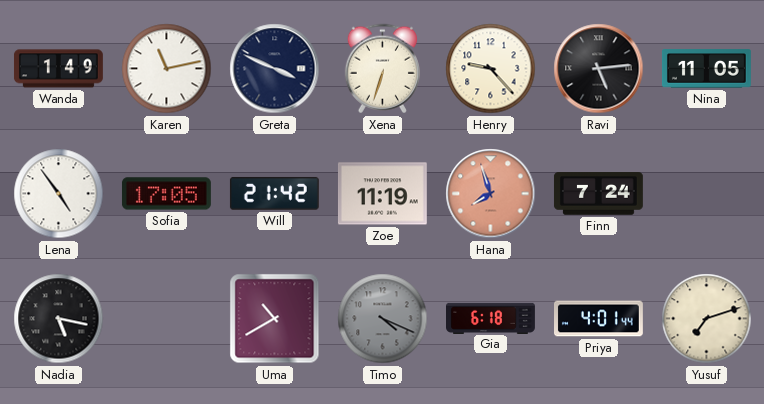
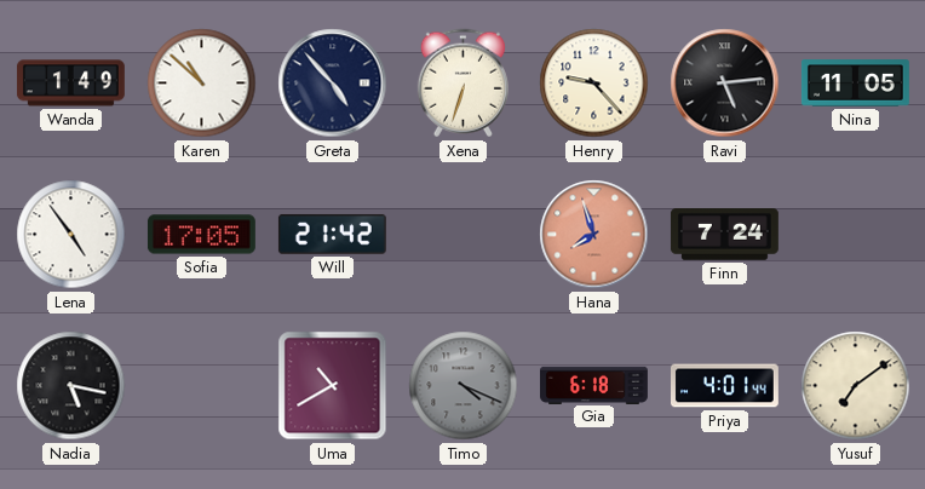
Karen: 11:13 -> 10:52 (202, 84)
Greta: 3:49 -> 4:53 (333, 84)
Zoe: 11:19 -> none (382, 194)
Yusuf: 7:12 -> 7:09 (856, 386)
